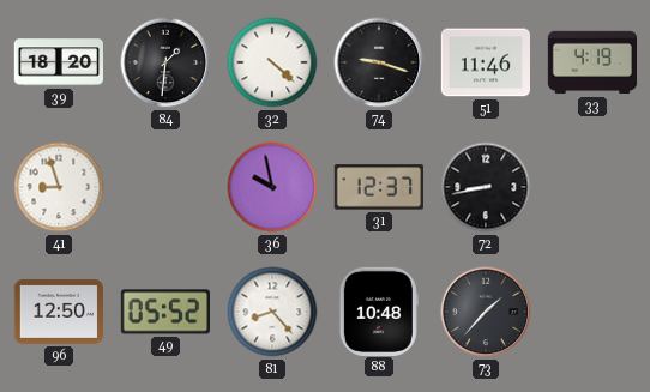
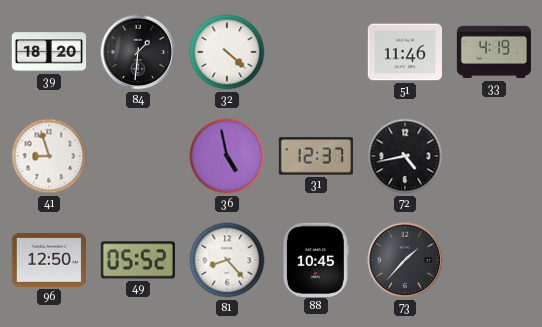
74: 9:18 -> none (379, 62)
36: 9:58 -> 4:58 (227, 156)
72: 8:43 -> 4:43 (405, 156)
88: 10:48 -> 10:45 (316, 259)
